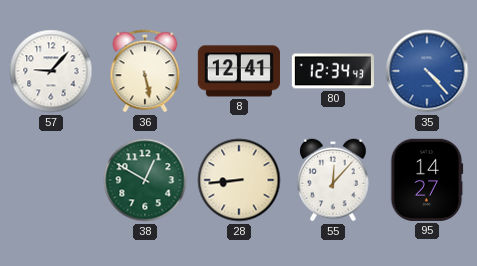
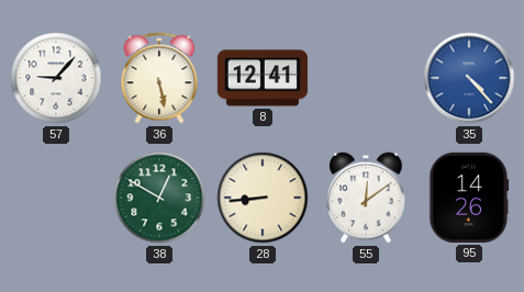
80: 12:34 -> none (333, 71)
55: 12:07 -> 12:09 (366, 198)
95: 14:27 -> 14:26 (469, 198)
